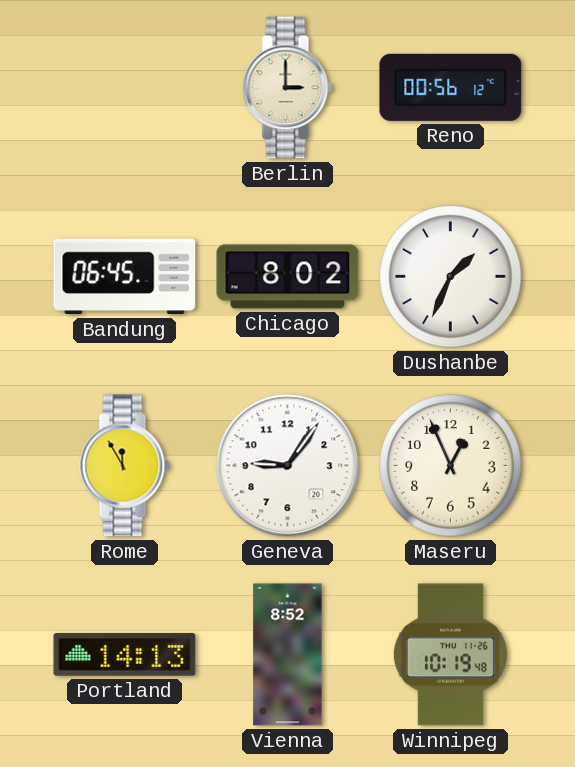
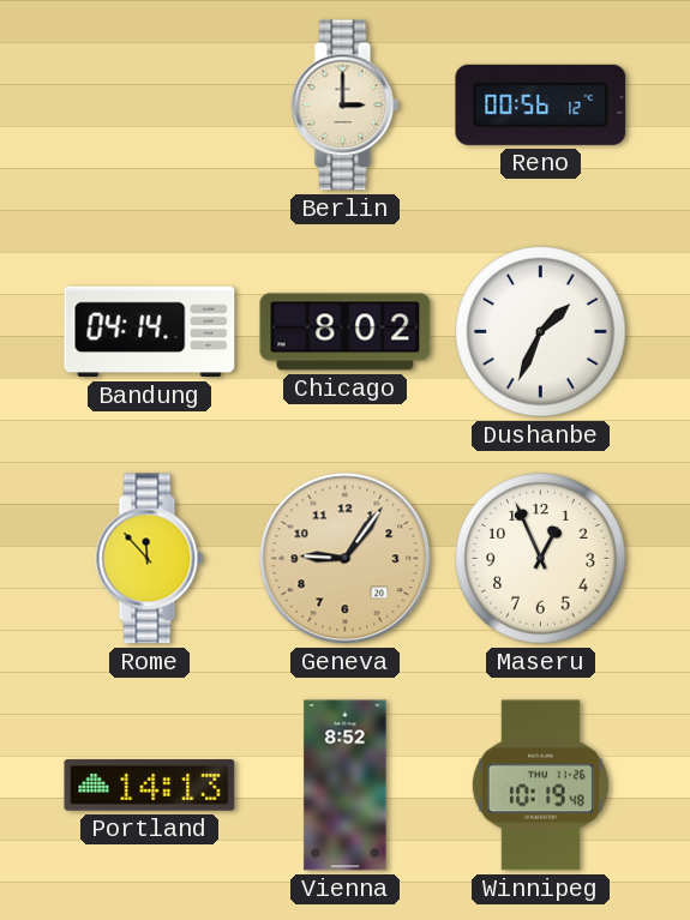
Bandung: 06:45 -> 04:14 (150, 332)
Rome: 11:55 -> 11:53 (150, 559)
Geneva dial: white -> champagne (346, 559)
